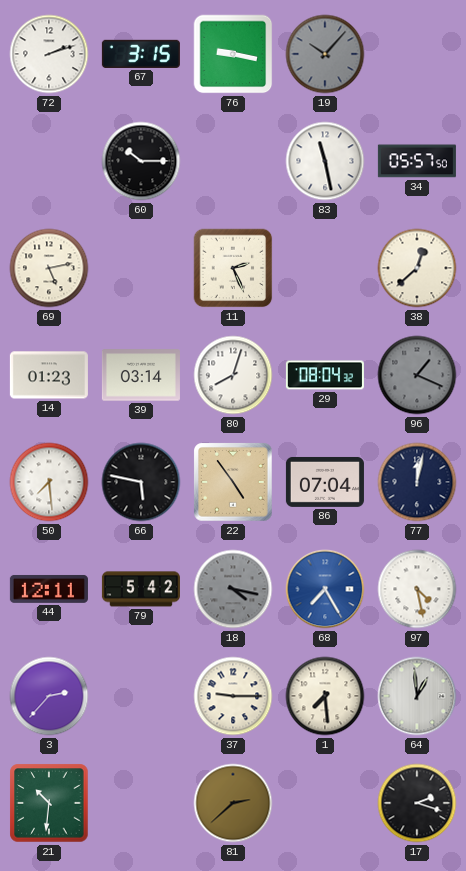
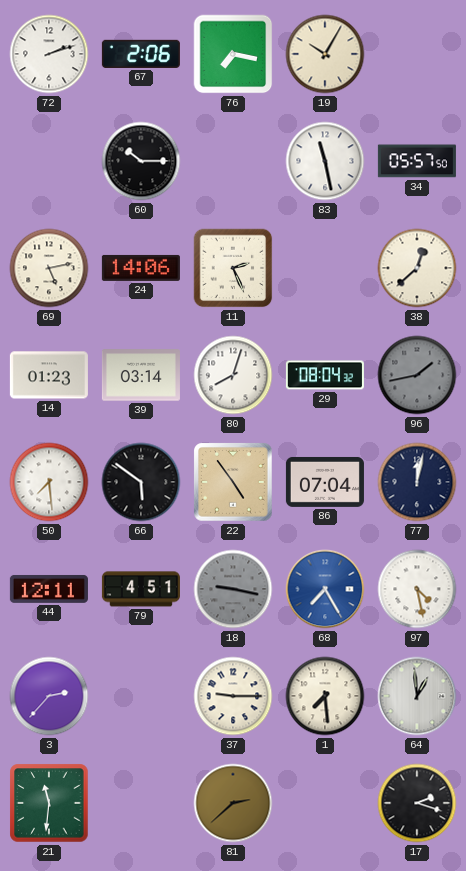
67: 3:15 -> 2:06 (141, 54)
76: 9:17 -> 7:17 (233, 54)
19: 10:07 -> 10:05 (325, 54)
19 dial: grey -> cream (325, 54)
24: none -> 14:06 (141, 268)
96: 1:19 -> 1:43 (417, 375)
66: 5:47 -> 5:51 (141, 482)
79: 5:42 -> 4:51 (141, 589)
18: 4:17 -> 9:17 (233, 589)
21: 10:31 -> 11:31 (49, 803)
